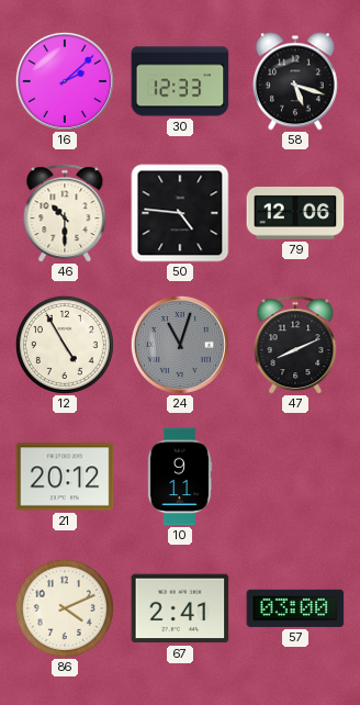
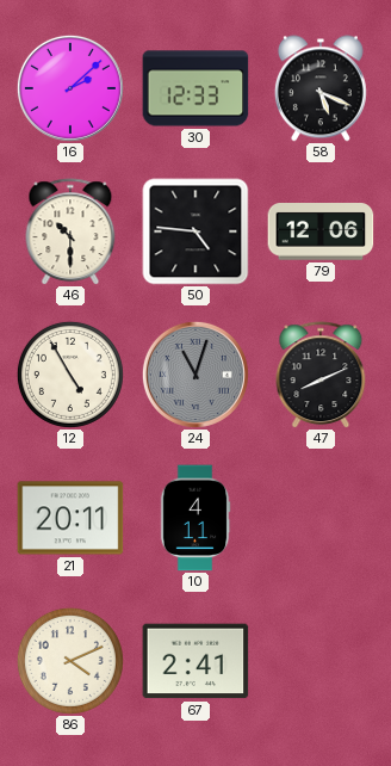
58: 5:18 -> 5:19 (321, 88)
21: 20:12 -> 20:11 (70, 518)
10: 9:11 -> 4:11 (195, 518)
57: 03:00 -> none (295, 608)
